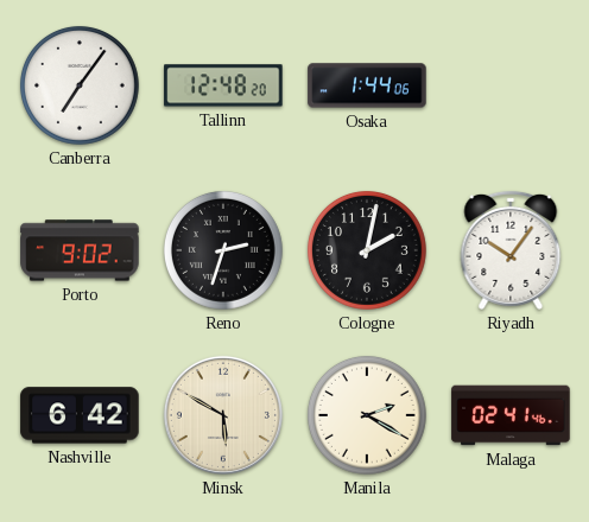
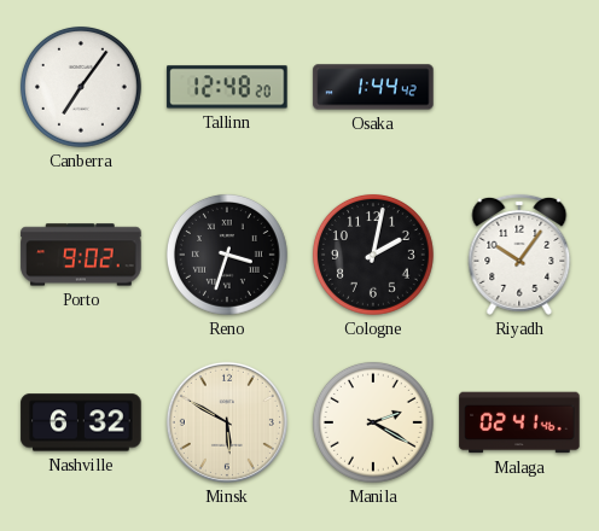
Osaka: 1:44:06 -> 1:44:42 (373, 87)
Reno: 2:33 -> 3:33 (227, 255)
Nashville: 6:42 -> 6:32 (81, 422)
